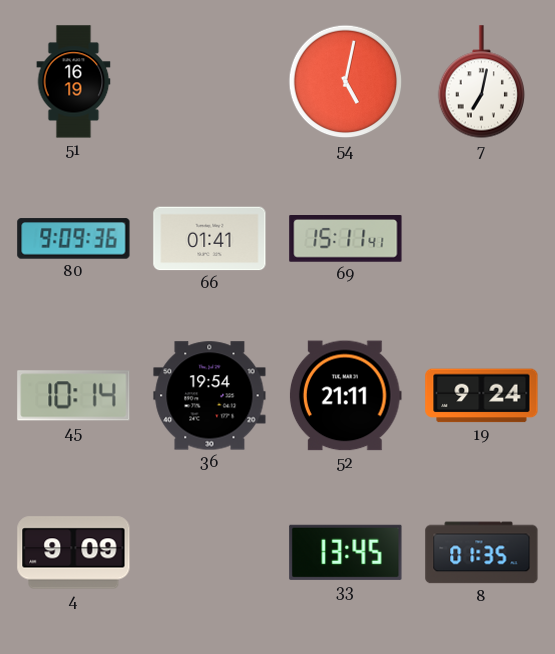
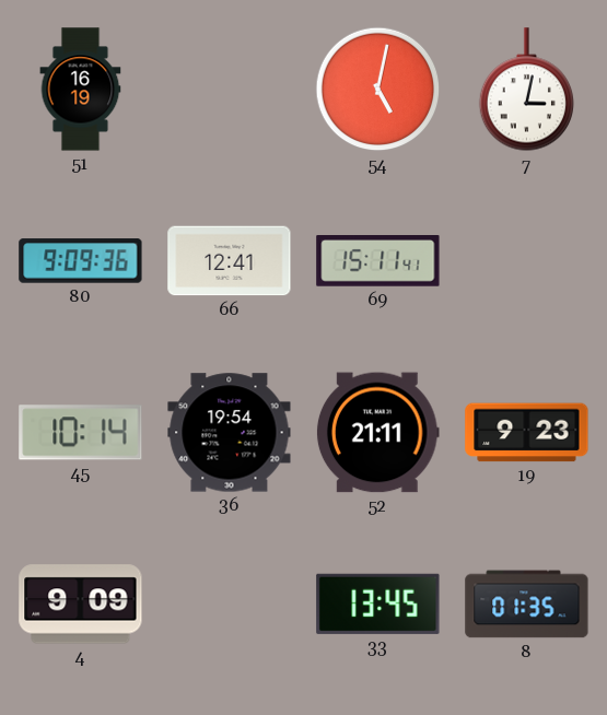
7: 7:02 -> 3:02 (526, 90)
66: 01:41 -> 12:41 (230, 261)
19: 9:24 -> 9:23 (527, 433)
